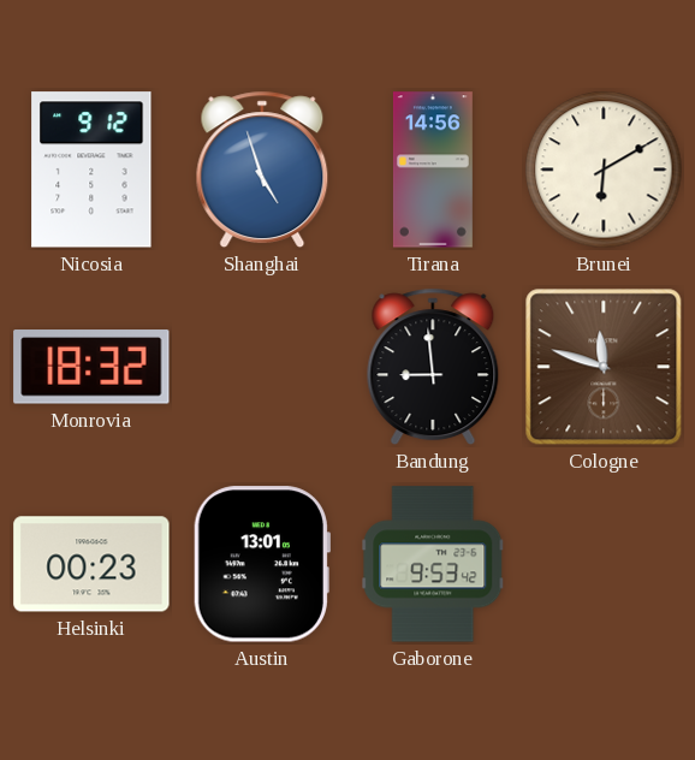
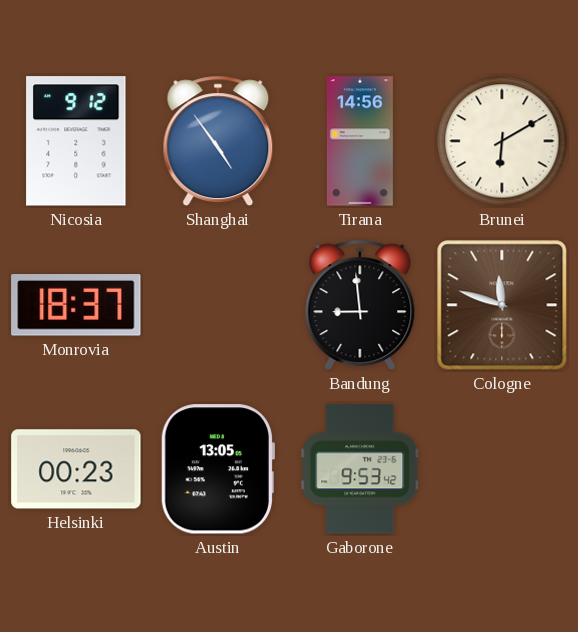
Shanghai: 4:57 -> 4:54 (218, 141)
Monrovia: 18:32 -> 18:37 (76, 305)
Austin: 13:01 -> 13:05 (217, 469)
